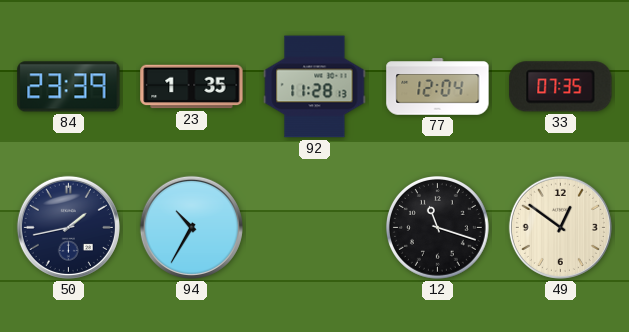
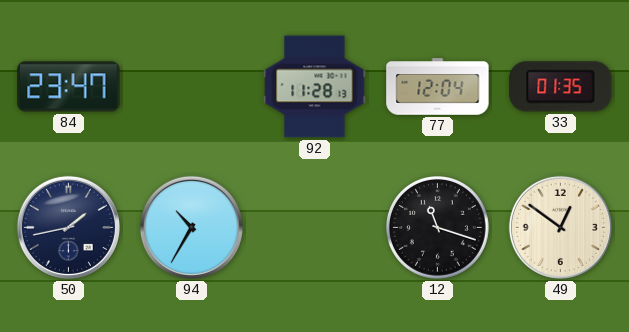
84: 23:39 -> 23:47 (69, 87)
23: 1:35 -> none (192, 87)
33: 07:35 -> 01:35 (561, 87)
